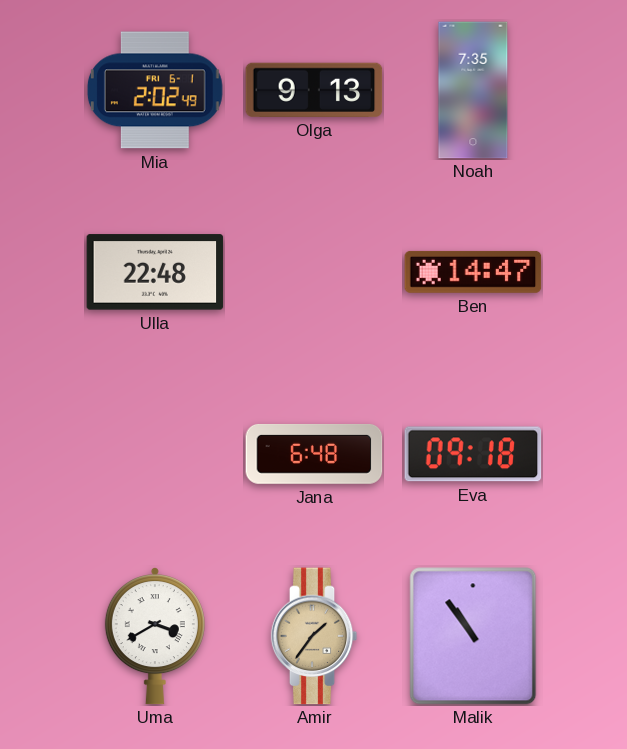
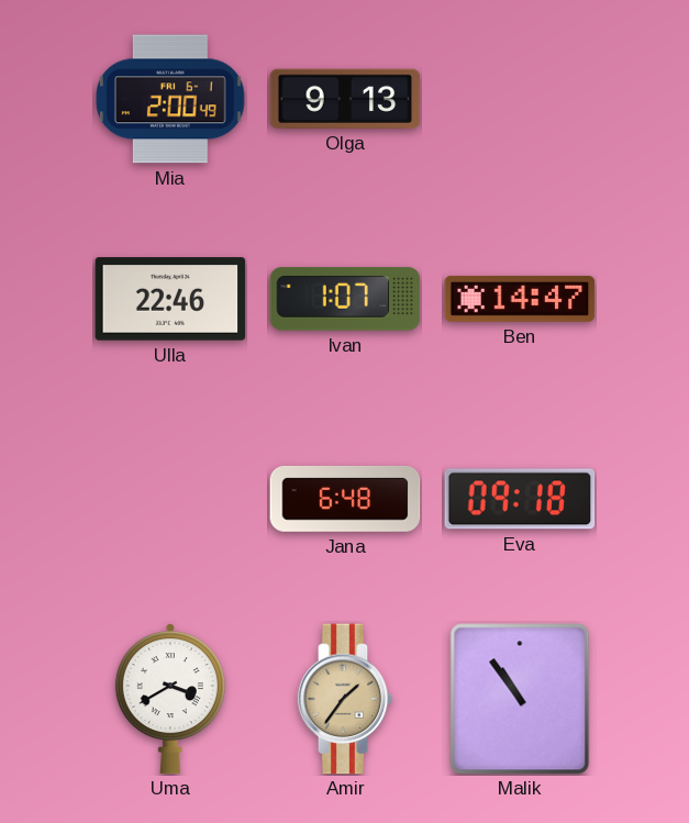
Mia: 2:02 -> 2:00 (170, 99)
Noah: 7:35 -> none (473, 90)
Ulla: 22:48 -> 22:46 (170, 299)
Ivan: none -> 1:07 (345, 299)
